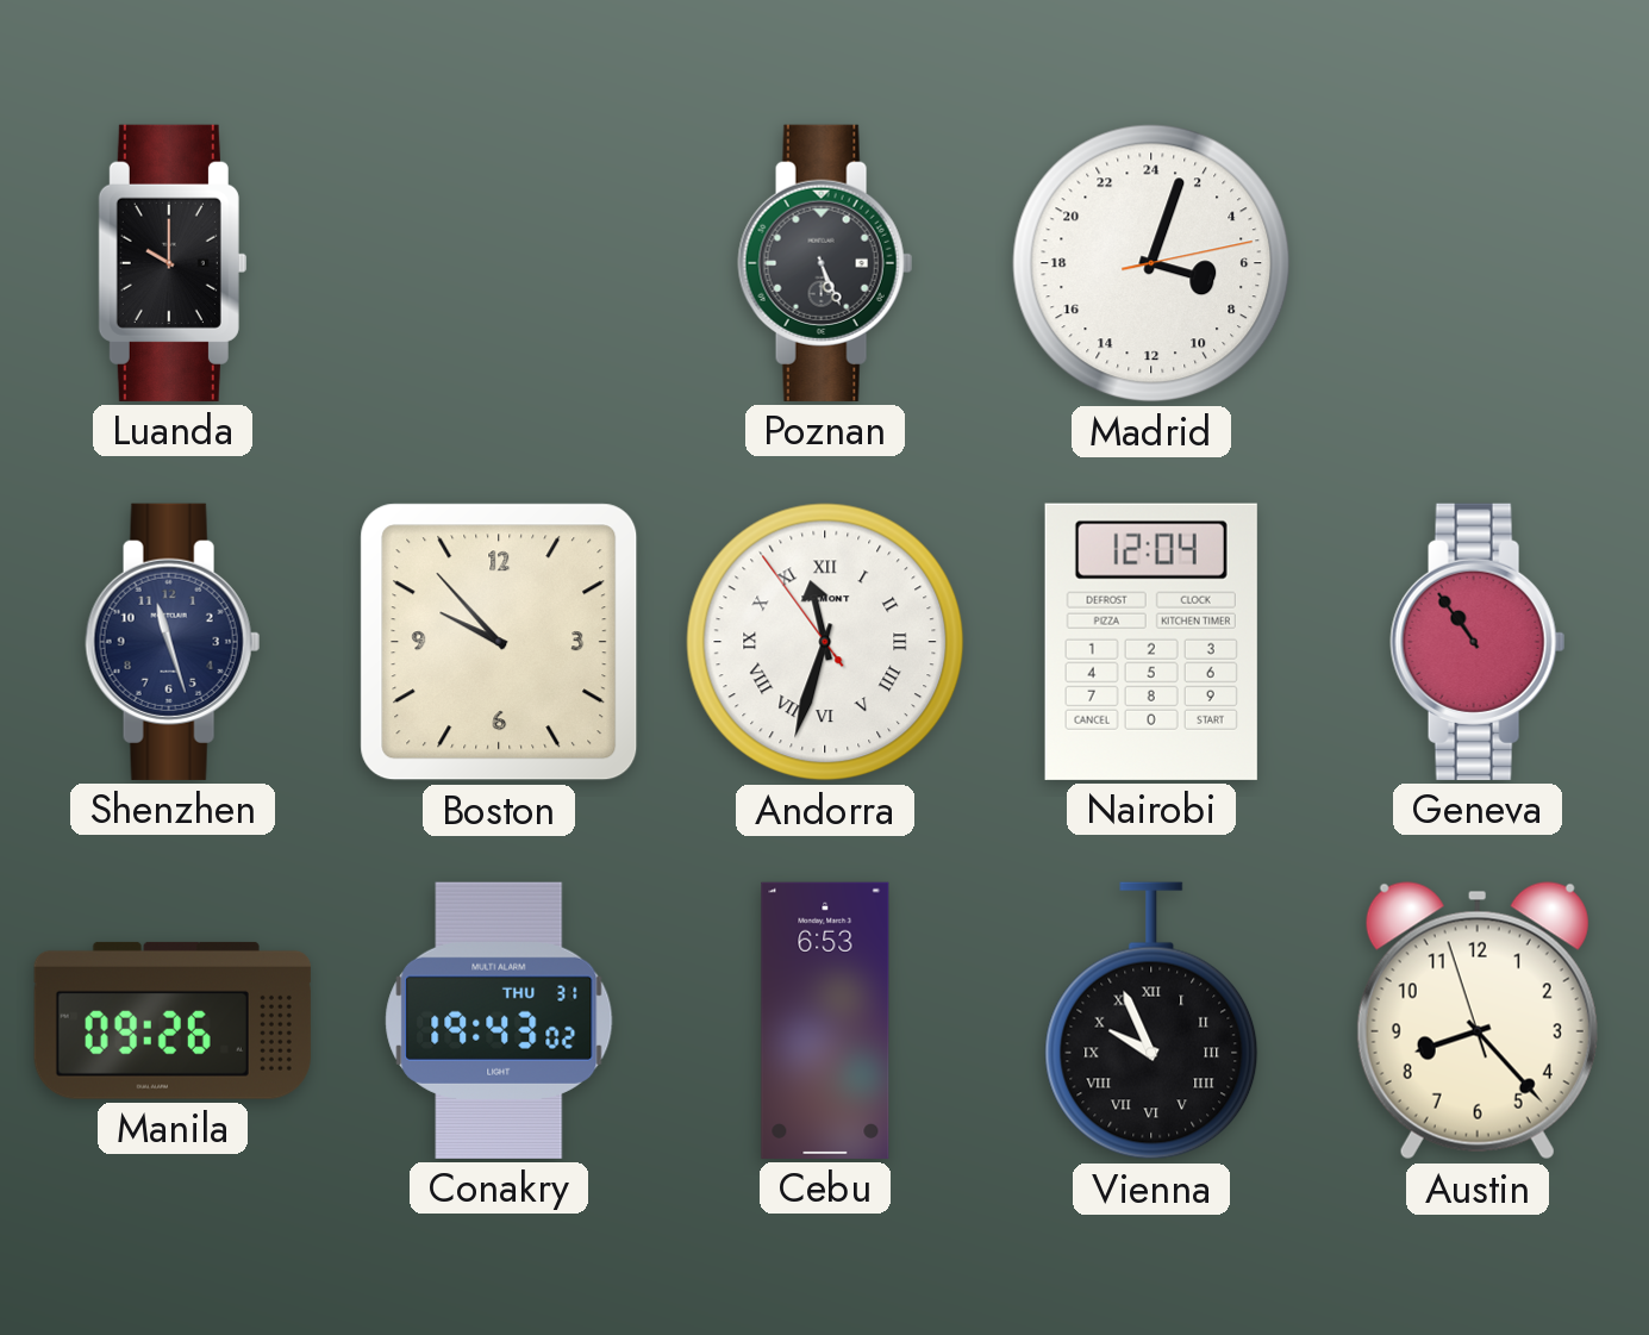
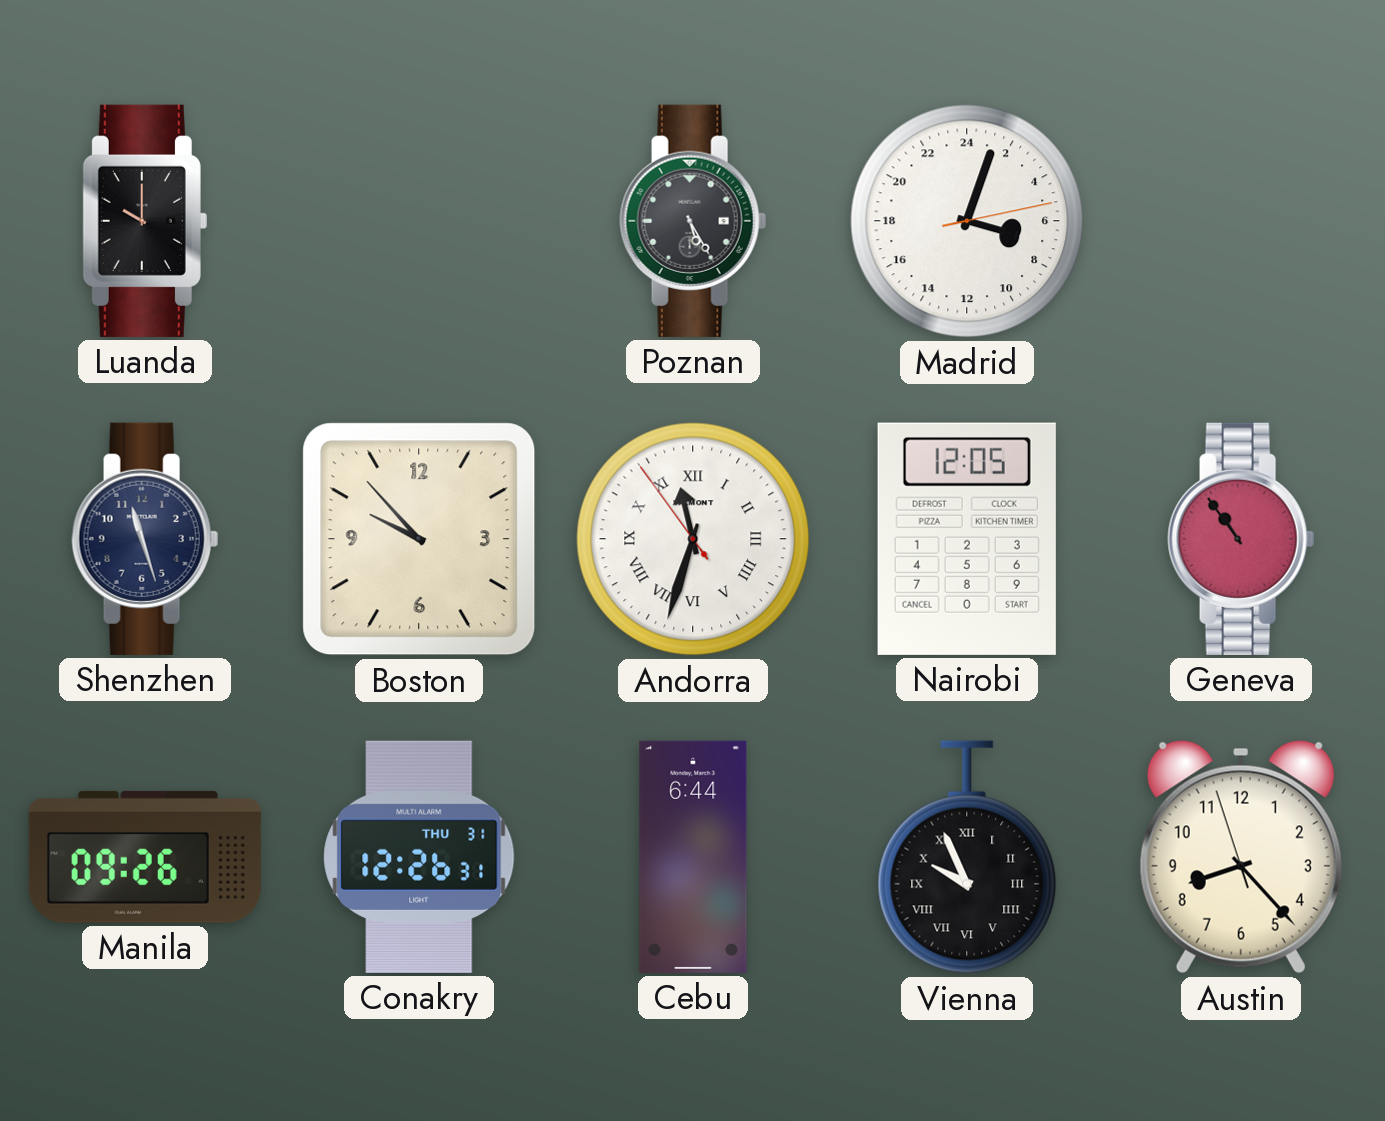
Poznan: 5:26 -> 5:25 (693, 221)
Nairobi: 12:04 -> 12:05 (967, 539)
Conakry: 19:43 -> 12:26 (419, 857)
Cebu: 6:53 -> 6:44 (693, 857)
